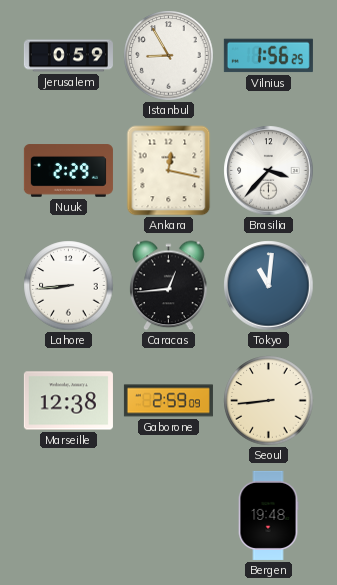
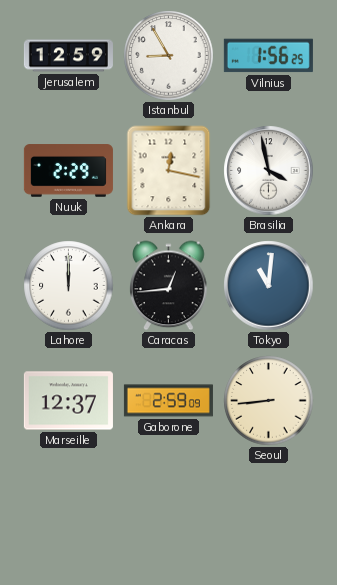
Jerusalem: 0:59 -> 12:59 (68, 56)
Brasilia: 3:37 -> 3:58 (269, 171)
Lahore: 8:44 -> 12:00 (69, 286)
Marseille: 12:38 -> 12:37 (68, 401)
Bergen: 19:48 -> none (268, 515)
